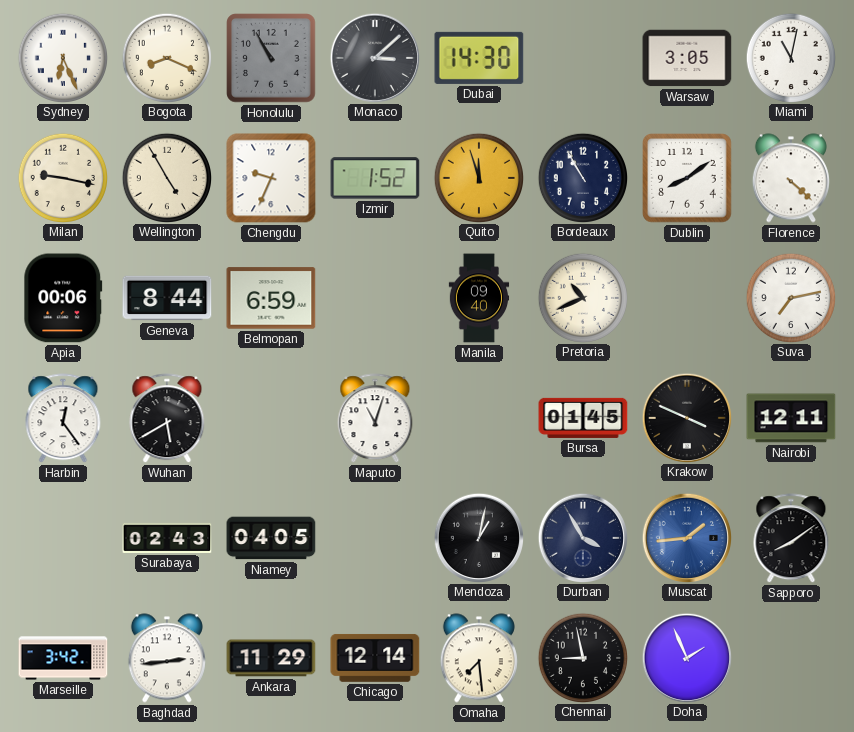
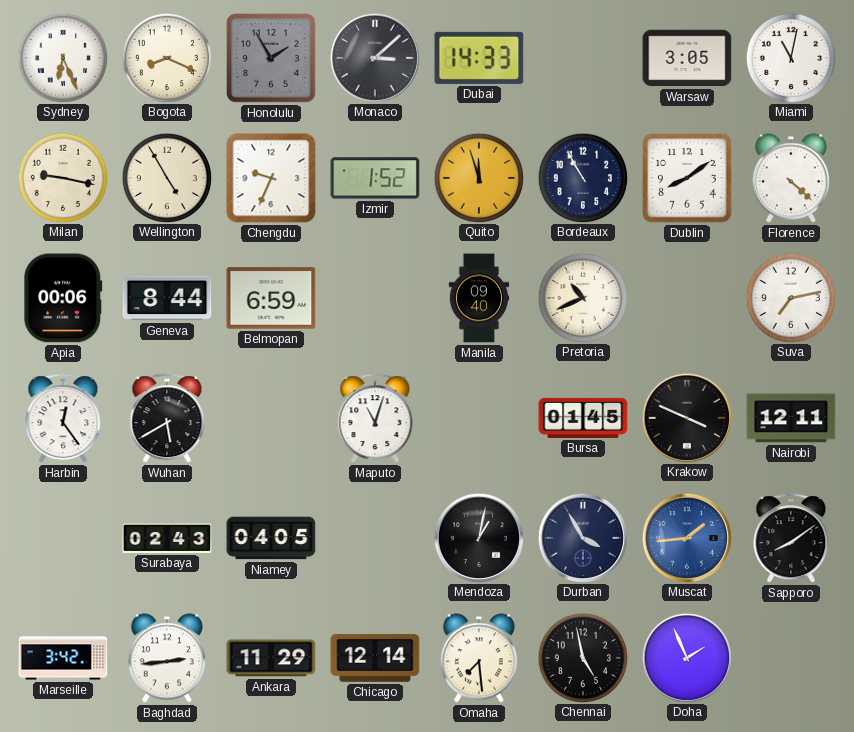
Honolulu: 10:55 -> 1:55 (271, 58)
Dubai: 14:30 -> 14:33 (479, 58)
Chennai: 8:58 -> 4:58 (582, 657)
